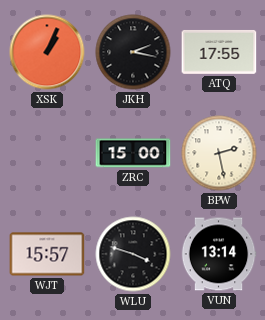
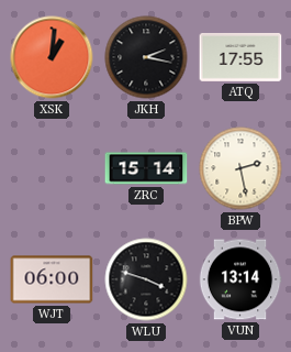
XSK: 1:04 -> 1:01 (52, 57)
ZRC: 15:00 -> 15:14 (146, 168)
WJT: 15:57 -> 06:00 (52, 279)
